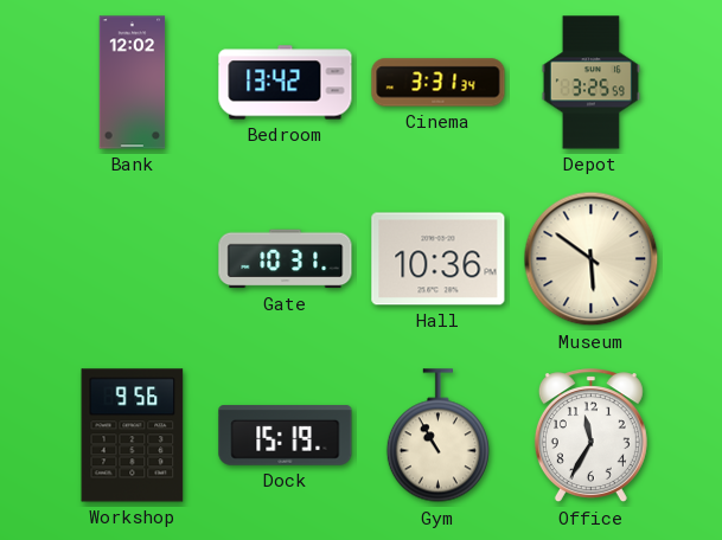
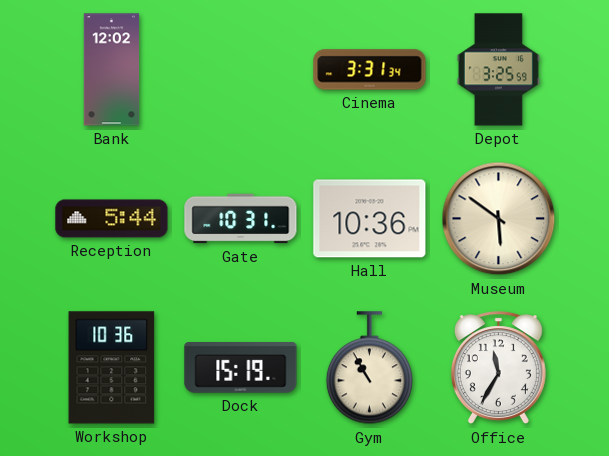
Bedroom: 13:42 -> none (286, 83)
Reception: none -> 5:44 (112, 219)
Workshop: 9:56 -> 10:36 (112, 368)
